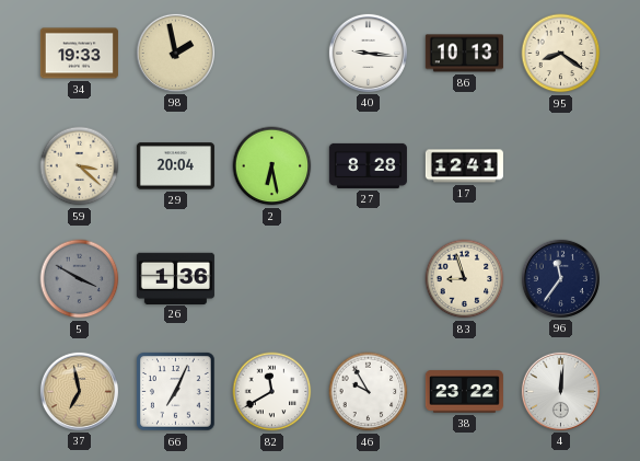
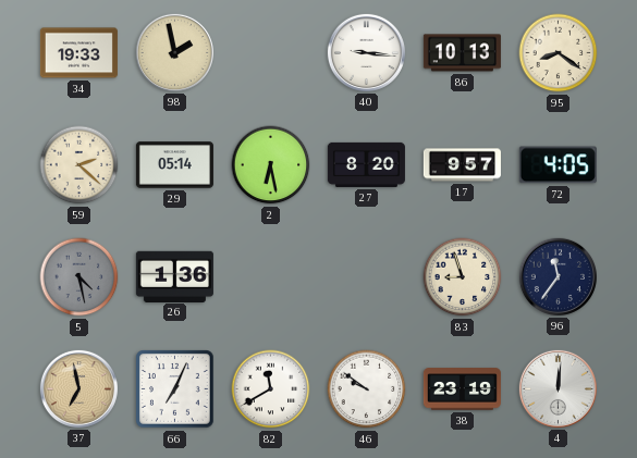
59: 3:22 -> 2:22 (79, 165)
29: 20:04 -> 05:14 (174, 165)
27: 8:28 -> 8:20 (366, 164)
17: 12:41 -> 9:57 (462, 165)
72: none -> 4:05 (558, 165)
5: 3:50 -> 4:28 (79, 277)
46: 9:55 -> 9:51 (367, 389)
38: 23:22 -> 23:19 (462, 389)
